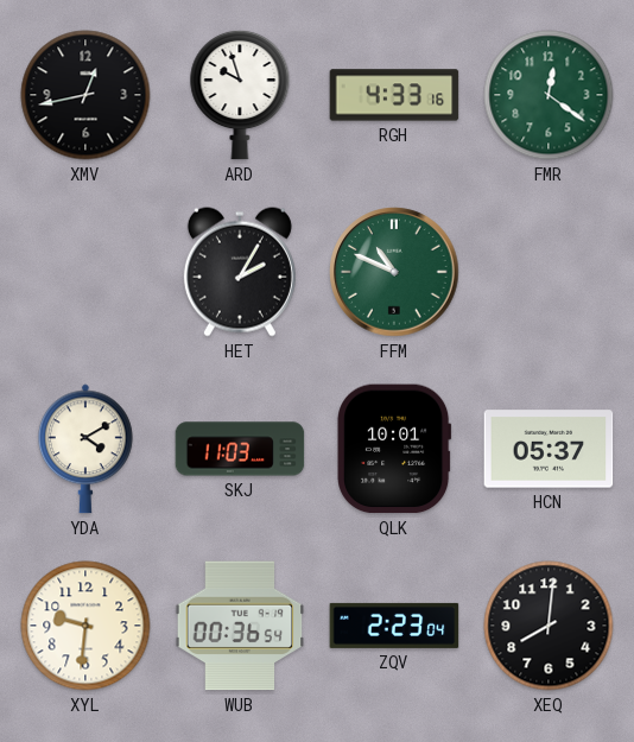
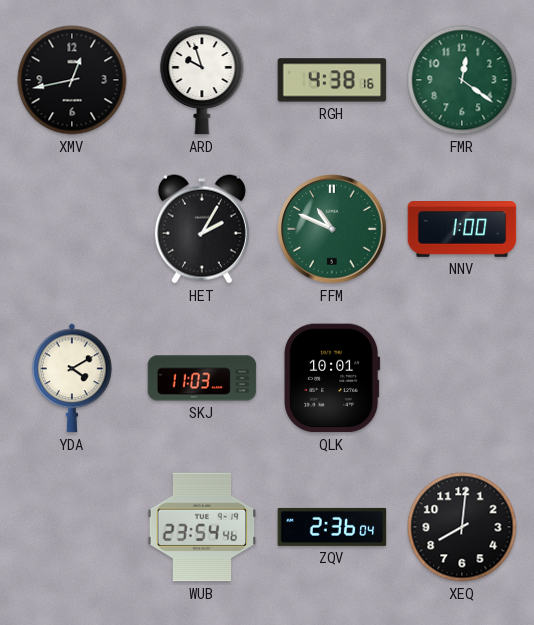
RGH: 4:33 -> 4:38 (332, 80)
NNV: none -> 1:00 (462, 230)
HCN: 05:37 -> none (549, 449)
XYL: 9:31 -> none (85, 626)
WUB: 00:36 -> 23:54 (202, 527)
ZQV: 2:23 -> 2:36 (332, 527)
